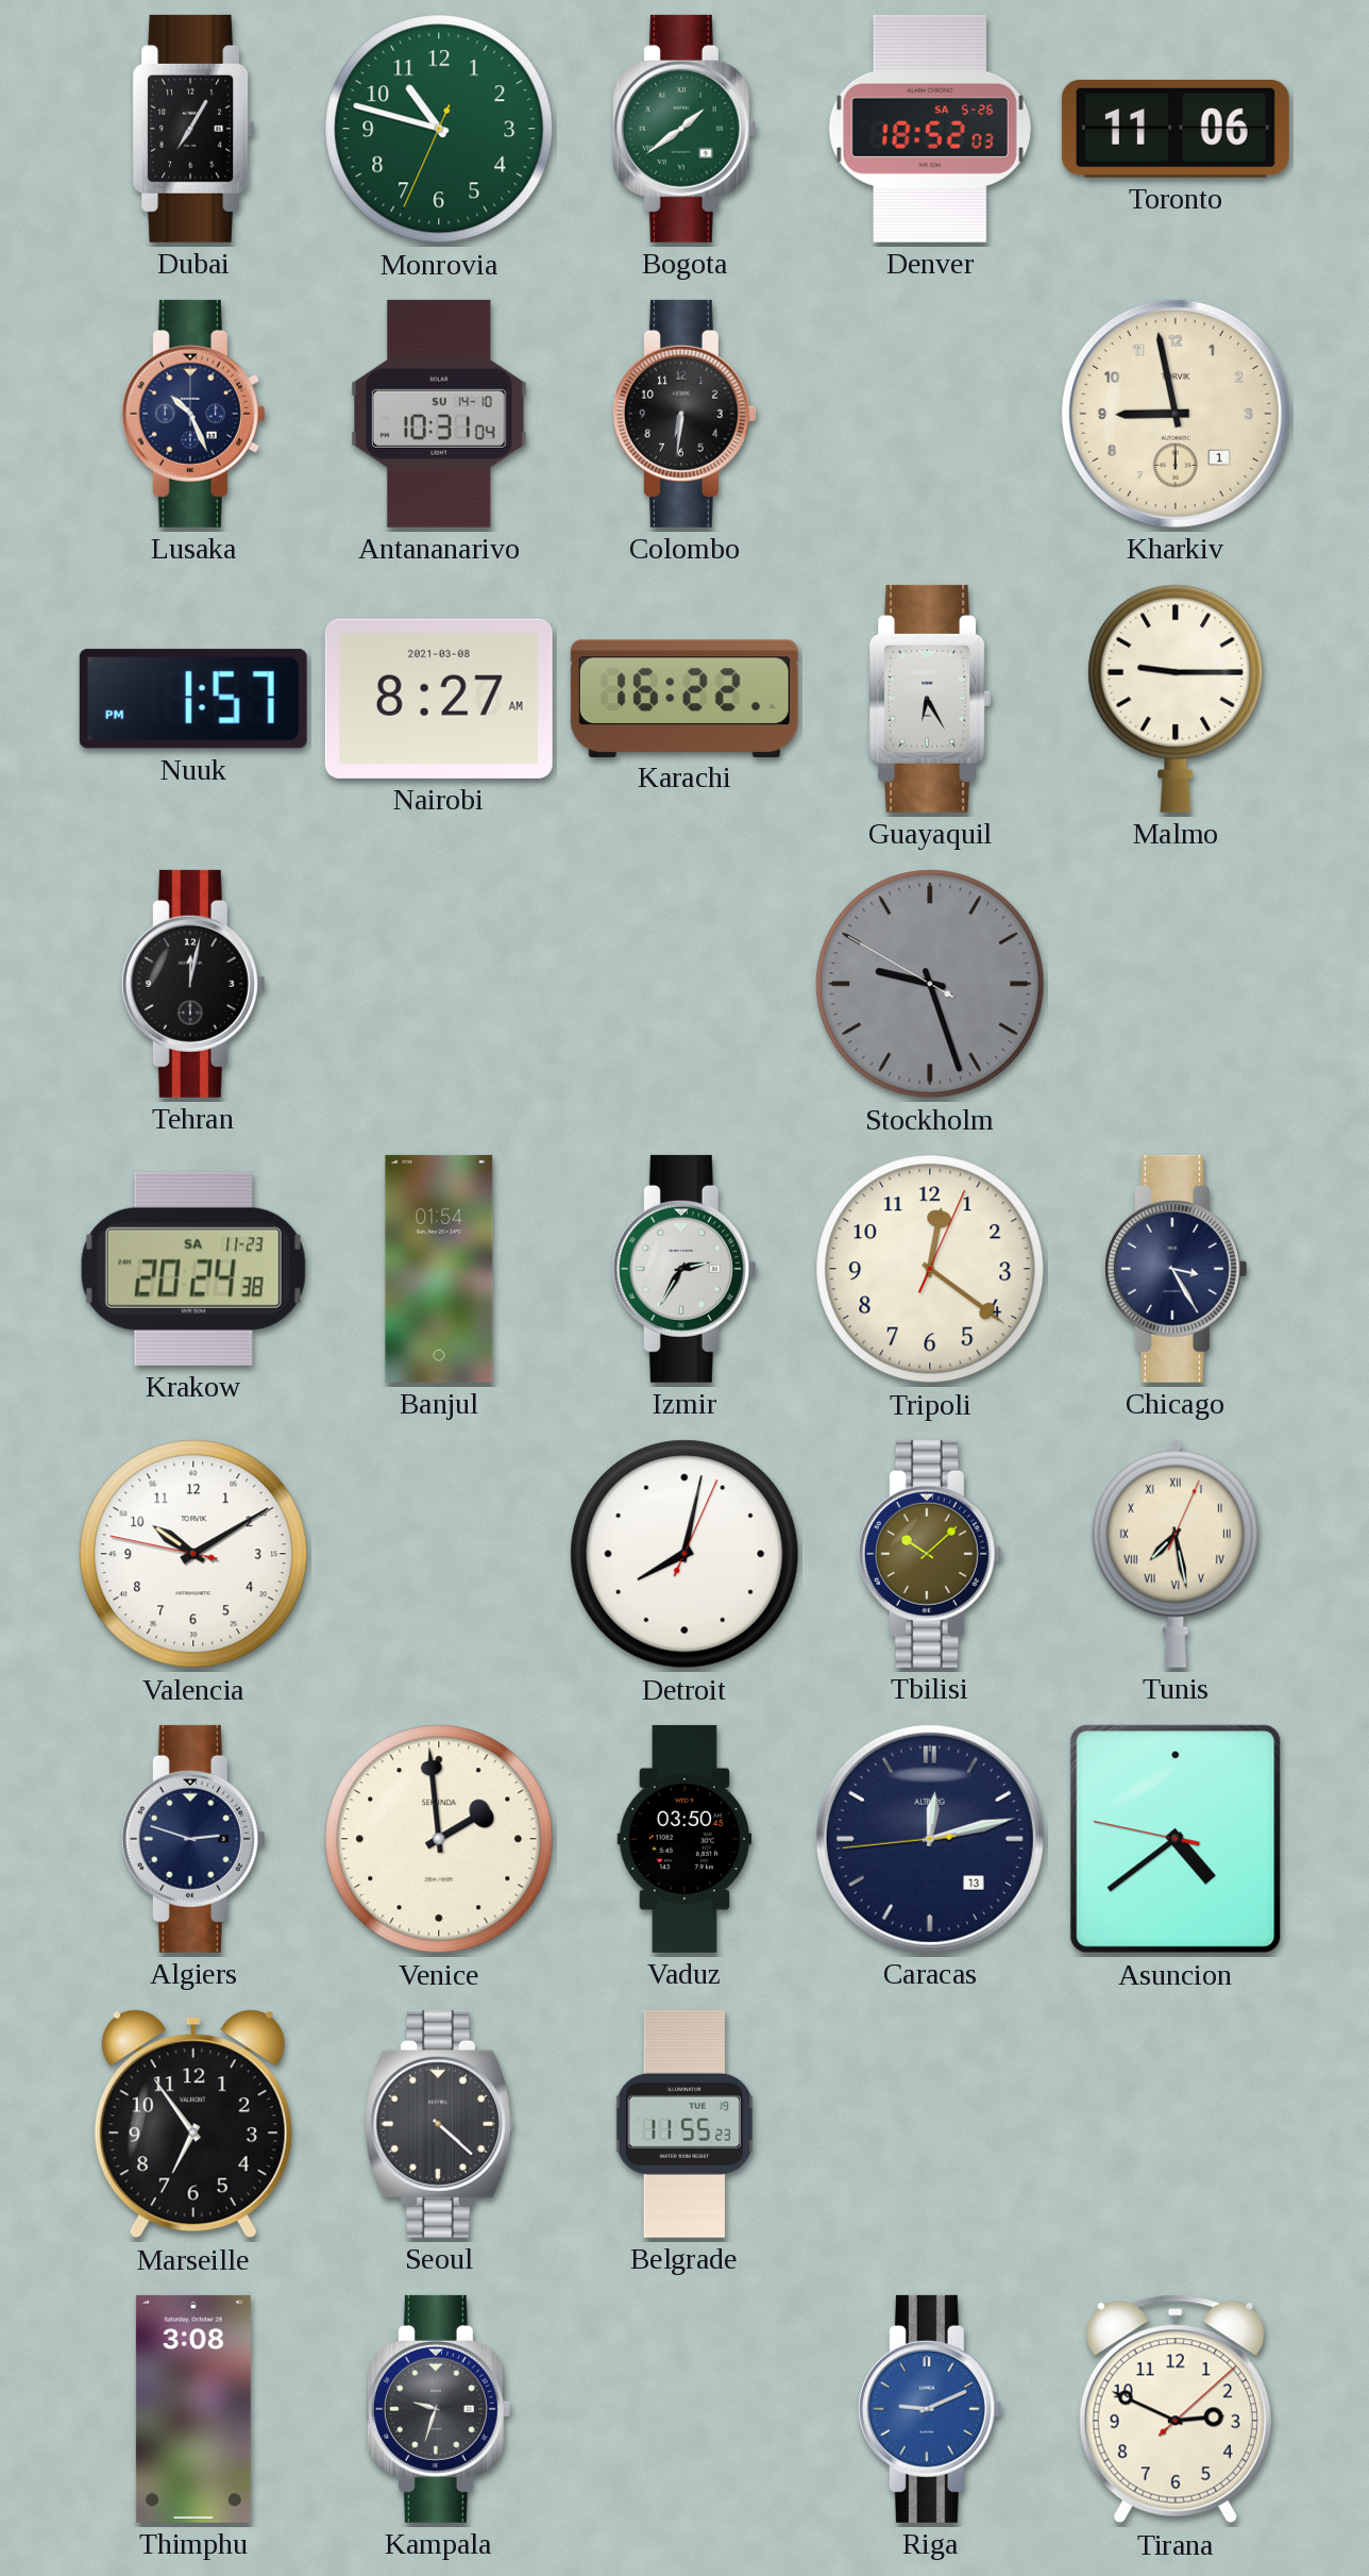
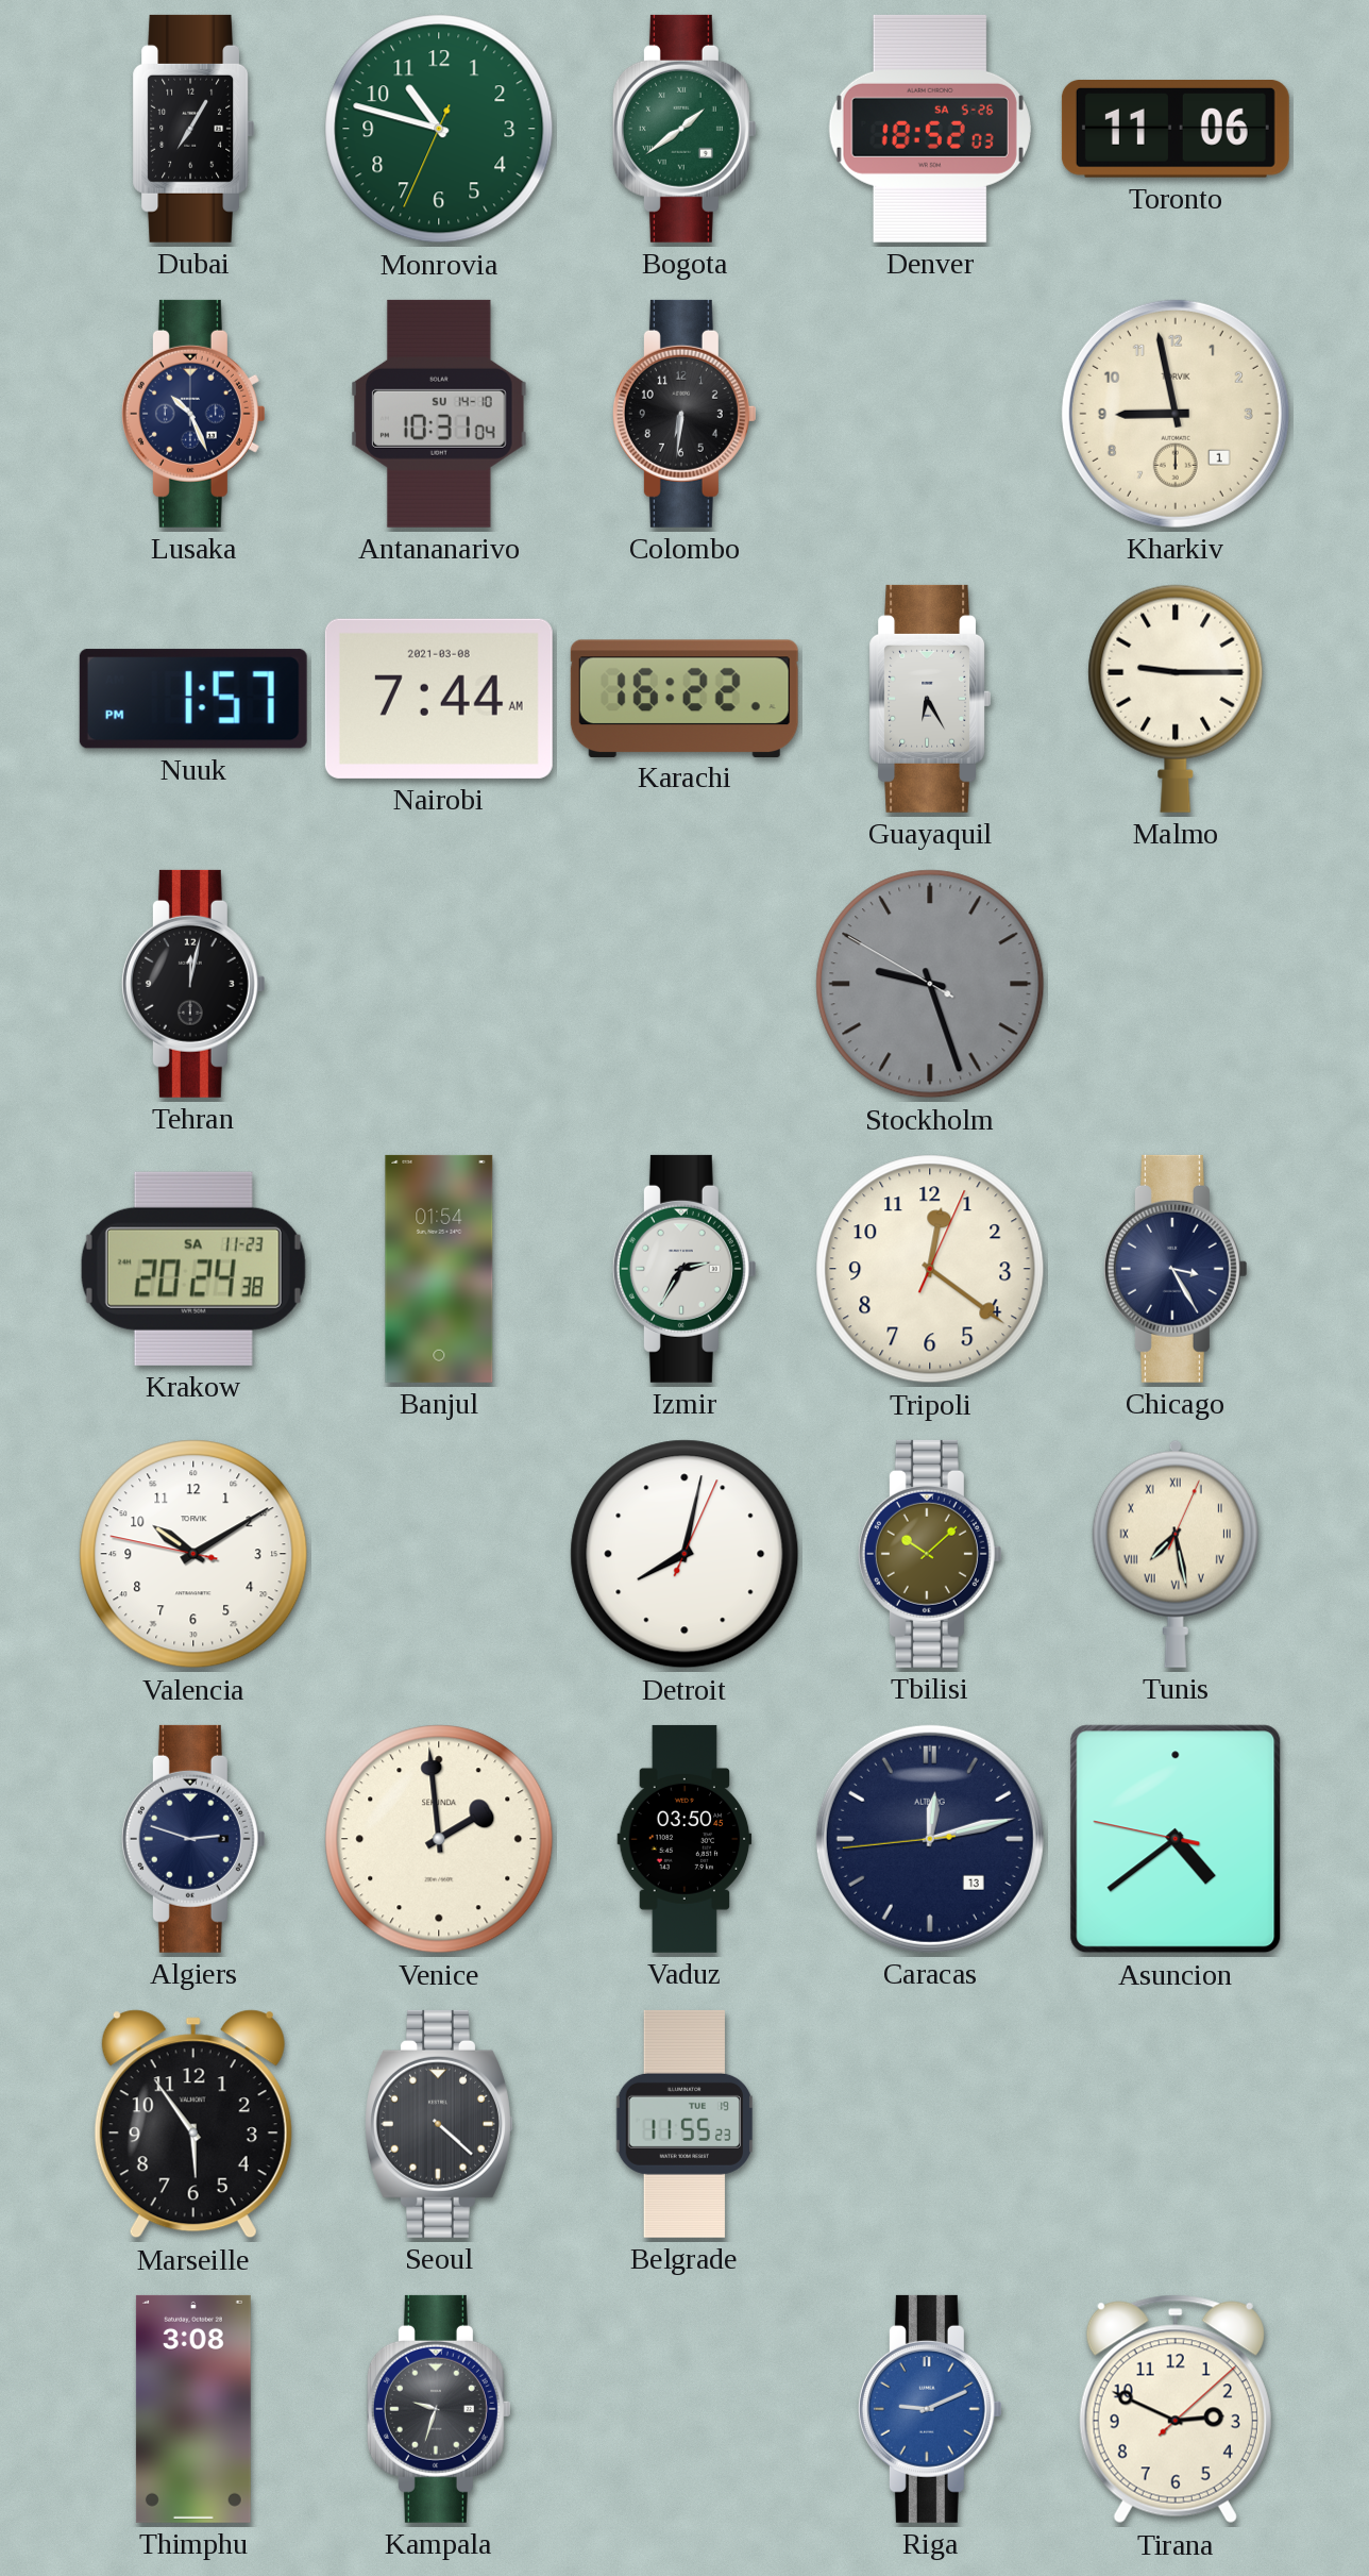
Nairobi: 8:27 -> 7:44 (439, 699)
Marseille: 6:54 -> 5:54 (193, 2124)
